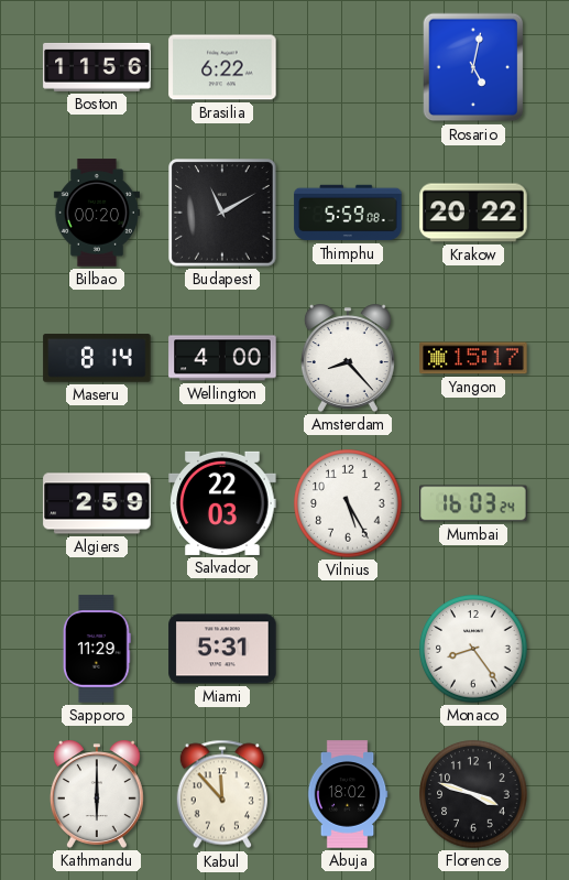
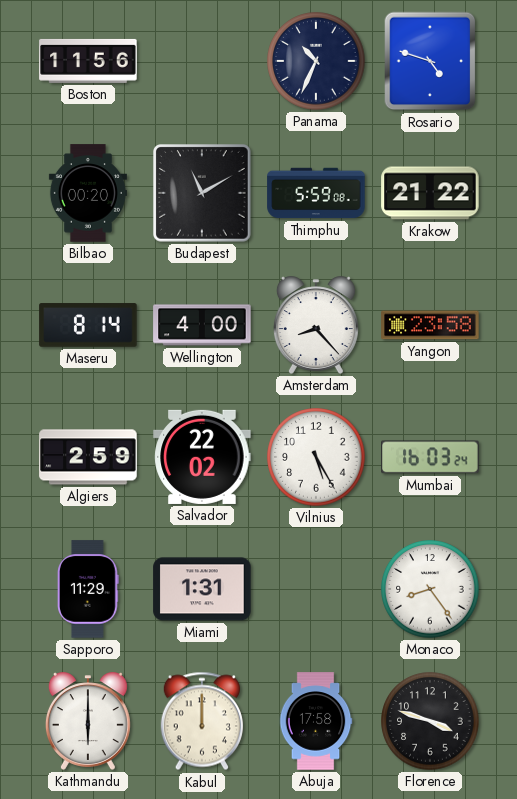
Brasilia: 6:22 -> none (222, 67)
Panama: none -> 10:34 (316, 61)
Rosario: 5:02 -> 4:48 (430, 61)
Krakow: 20:22 -> 21:22 (430, 193)
Yangon: 15:17 -> 23:58 (430, 325)
Salvador: 22:03 -> 22:02 (202, 457)
Miami: 5:31 -> 1:31 (202, 589)
Kabul: 11:53 -> 12:00 (202, 721)
Abuja: 18:02 -> 17:58 (316, 721)
